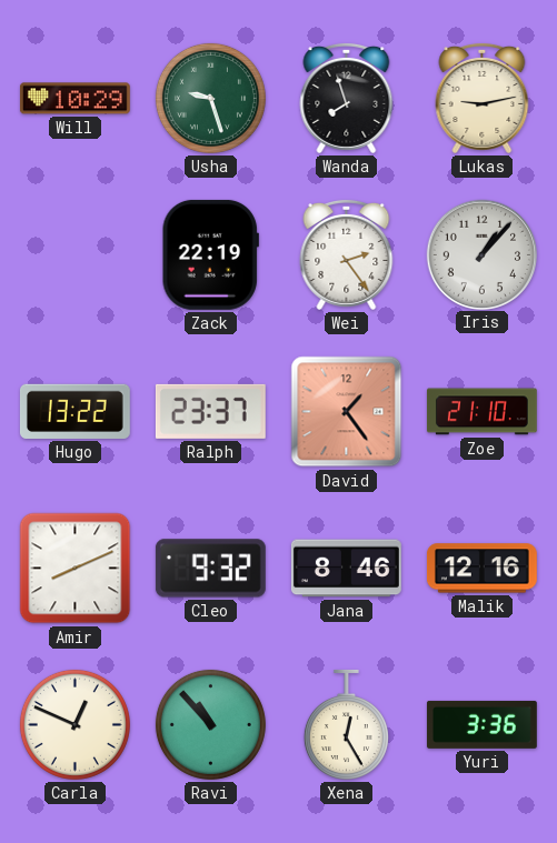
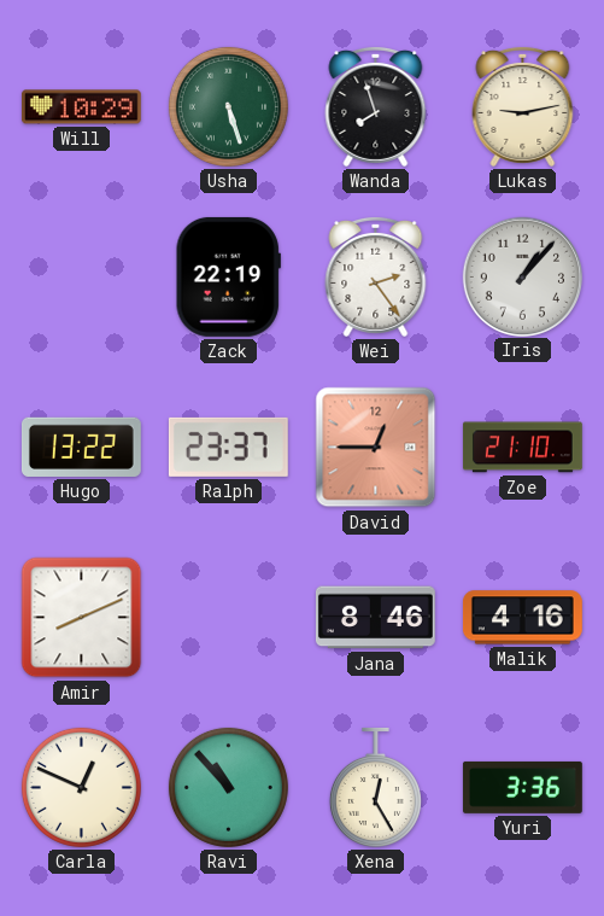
Usha: 9:27 -> 5:27 (228, 106)
David: 1:24 -> 12:45 (376, 448)
Cleo: 9:32 -> none (210, 569)
Malik: 12:16 -> 4:16 (522, 618)
